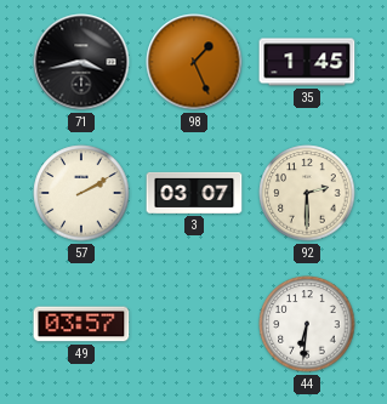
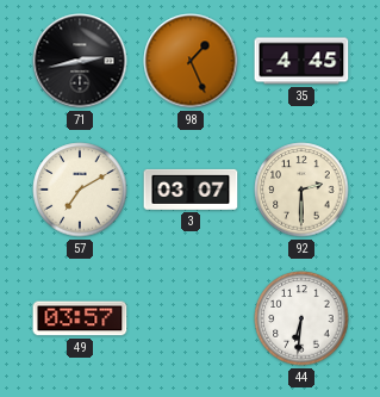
71: 3:43 -> 2:43 (80, 61)
35: 1:45 -> 4:45 (301, 61)
57: 2:10 -> 7:10 (80, 190)
